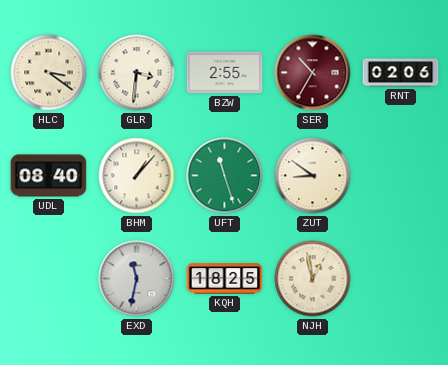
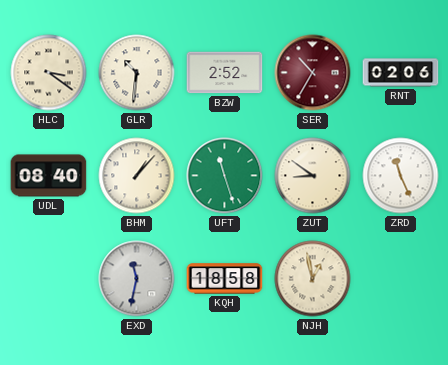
GLR: 3:31 -> 10:31 (137, 73)
BZW: 2:55 -> 2:52 (225, 73)
ZRD: none -> 11:26 (401, 176)
KQH: 18:25 -> 18:58 (225, 279)
